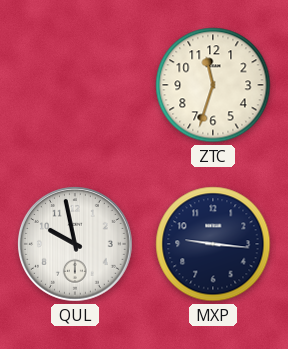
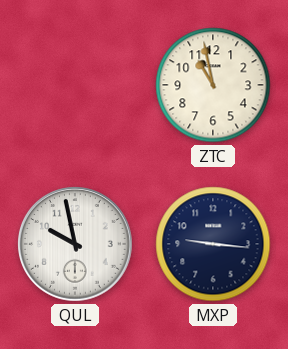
ZTC: 11:33 -> 10:58 (213, 85)
